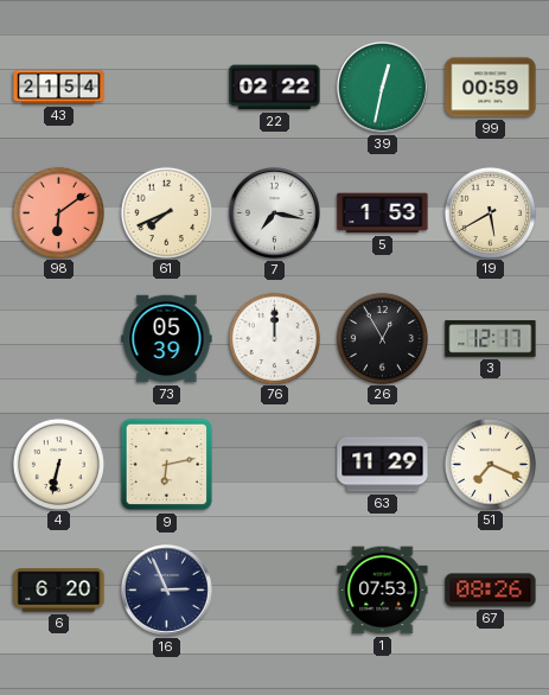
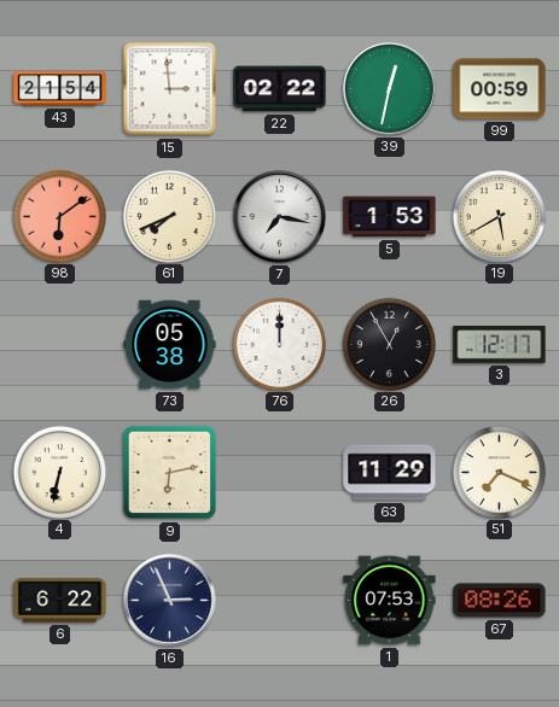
15: none -> 2:59 (170, 89)
73: 05:39 -> 05:38 (170, 345)
6: 6:20 -> 6:22 (60, 601)
